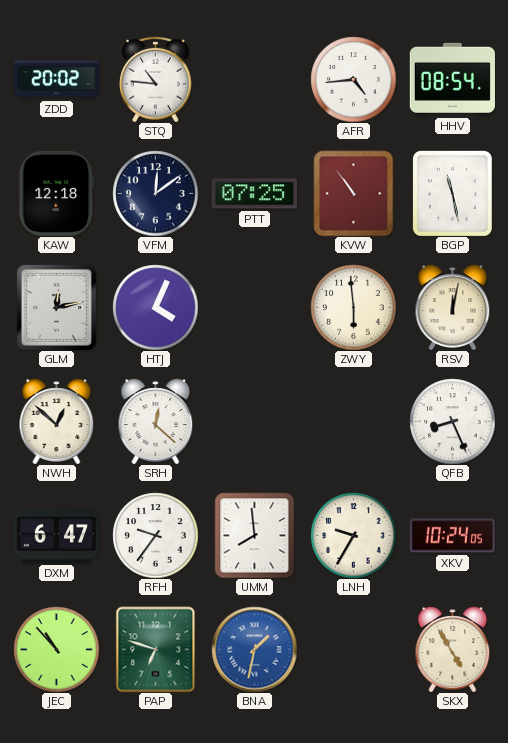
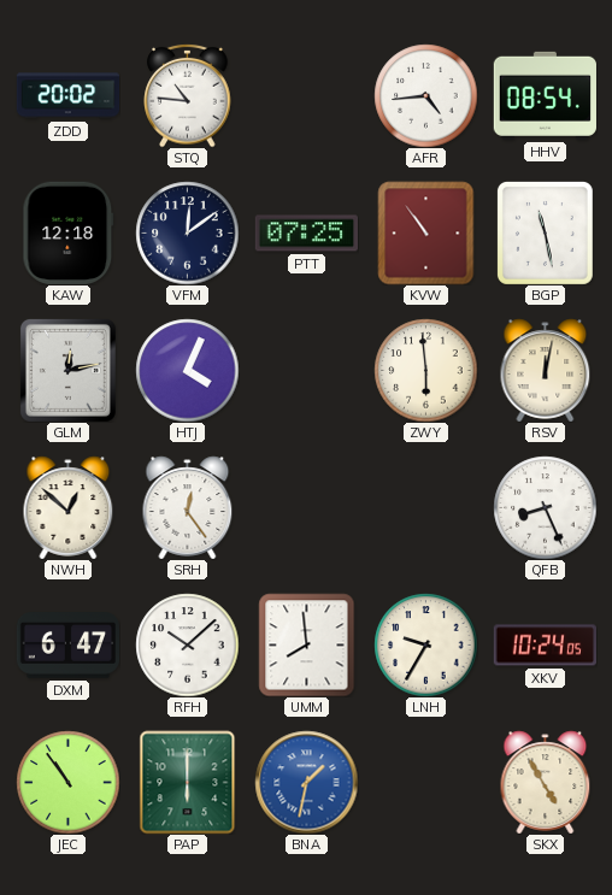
SRH: 12:22 -> 12:24 (188, 507)
RFH: 9:36 -> 10:08 (187, 644)
JEC: 10:53 -> 10:54 (67, 782)
PAP: 6:48 -> 6:00 (188, 782)
